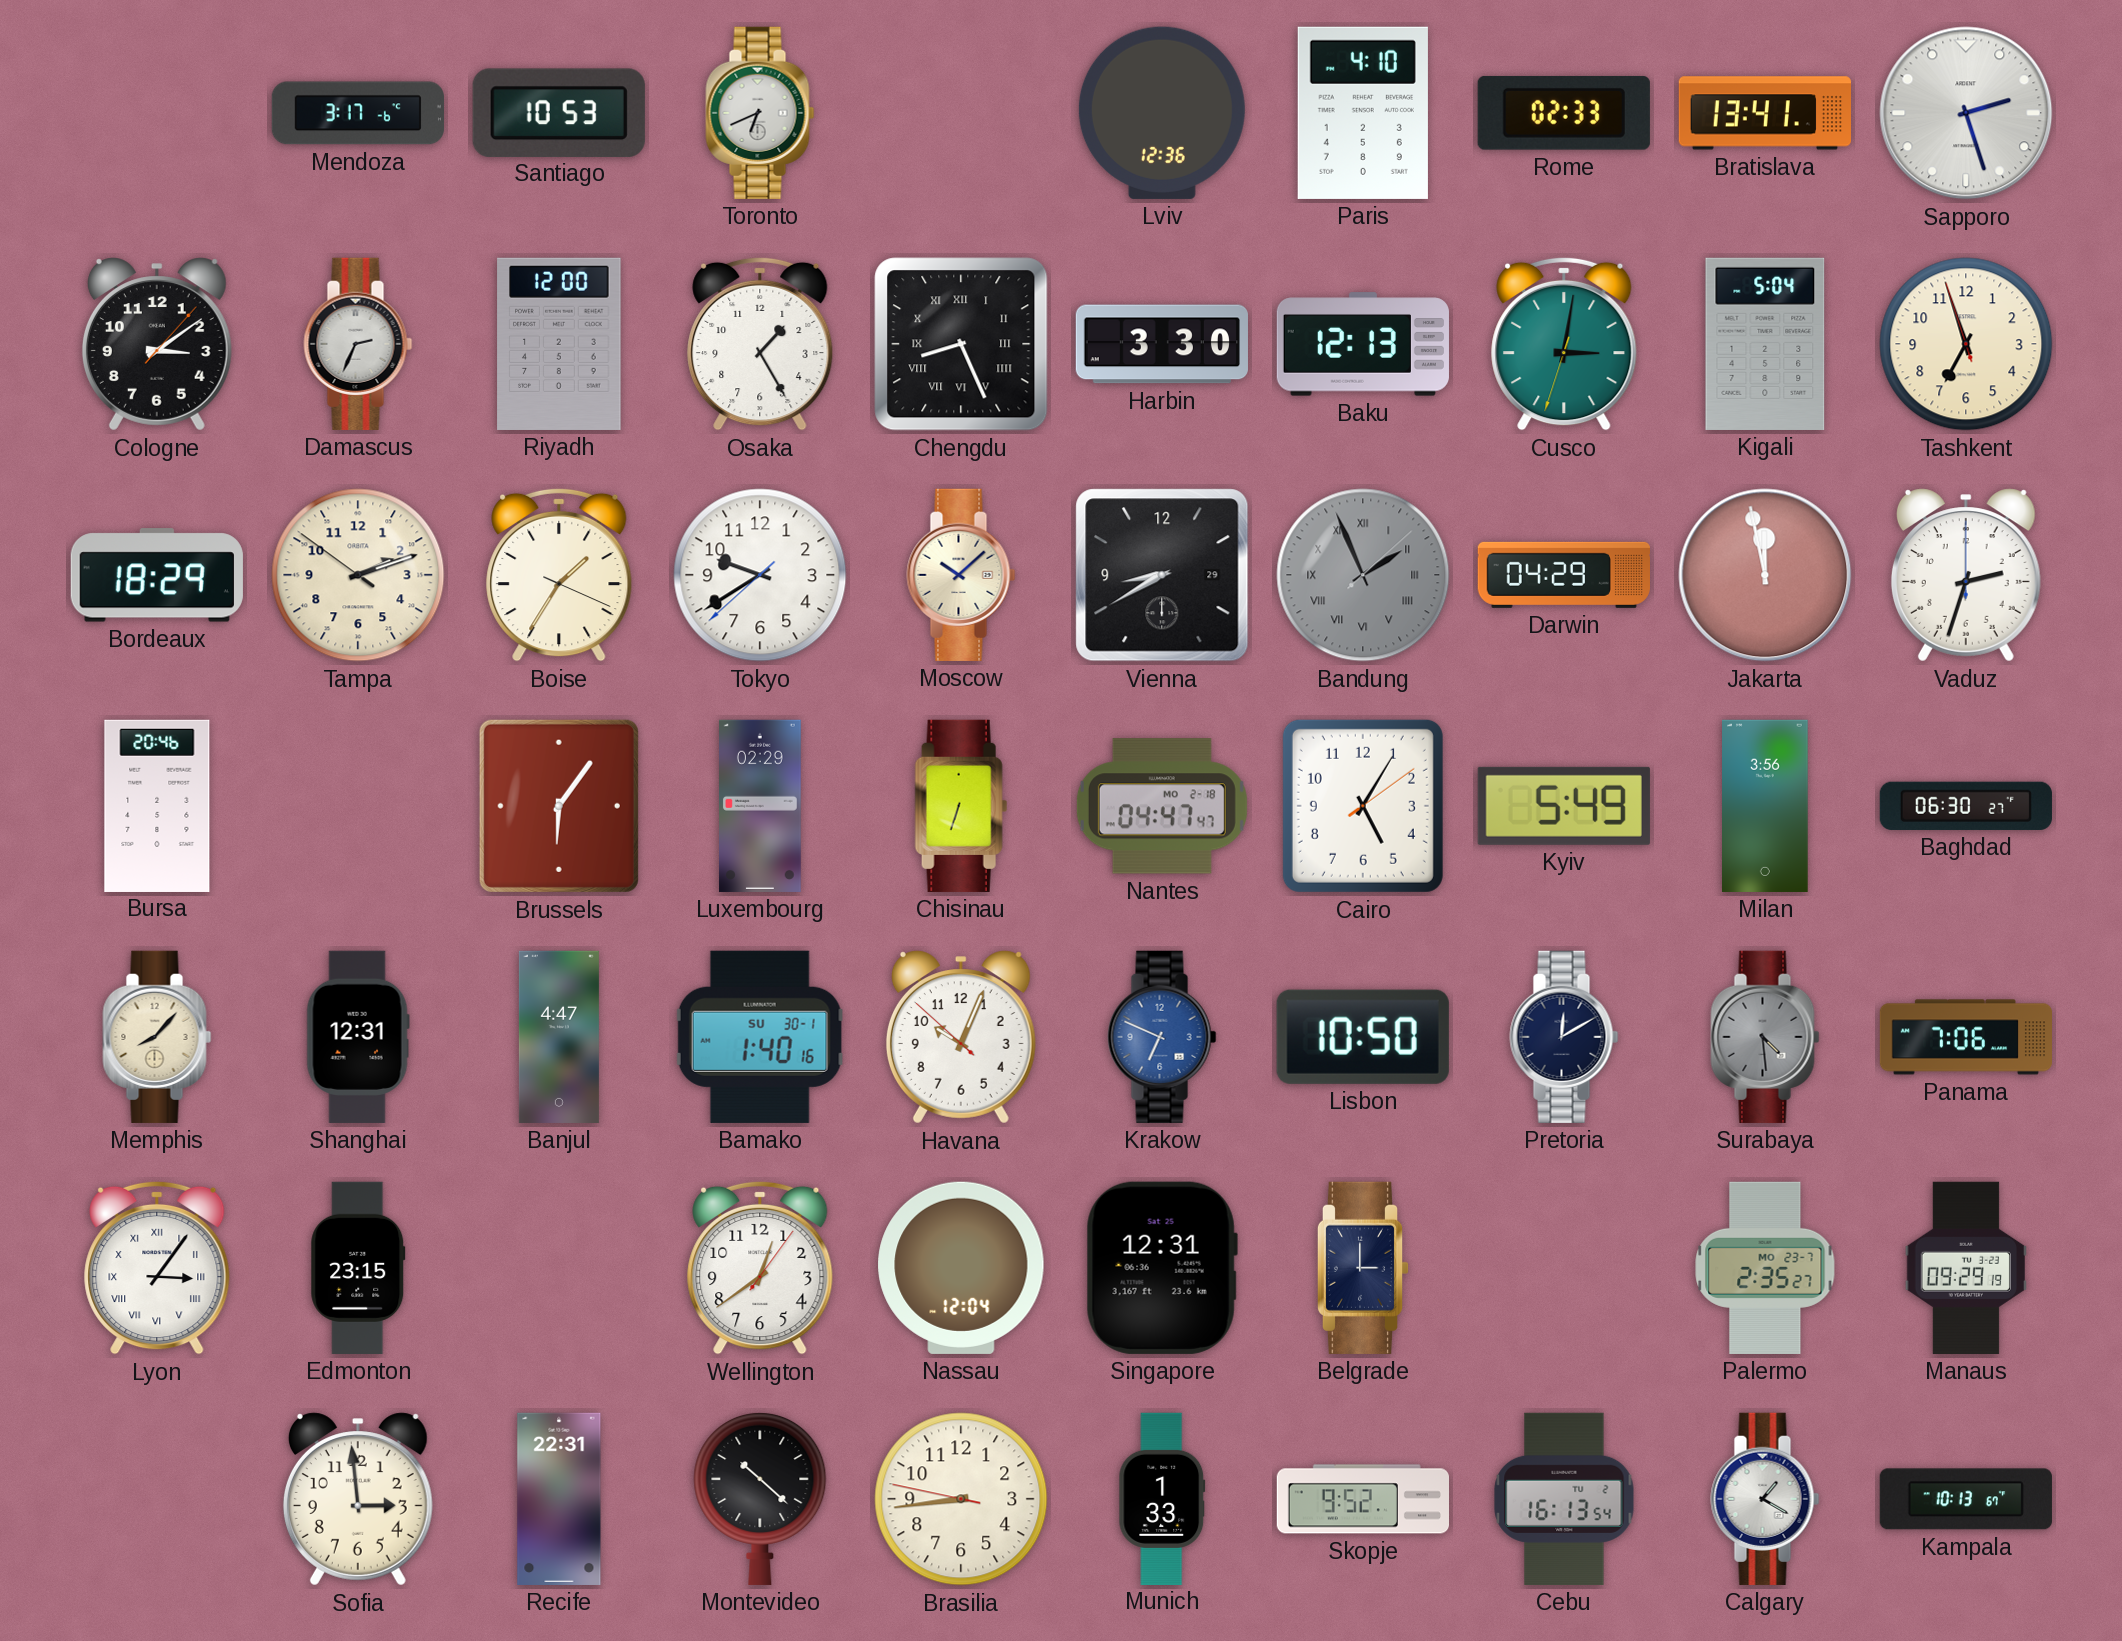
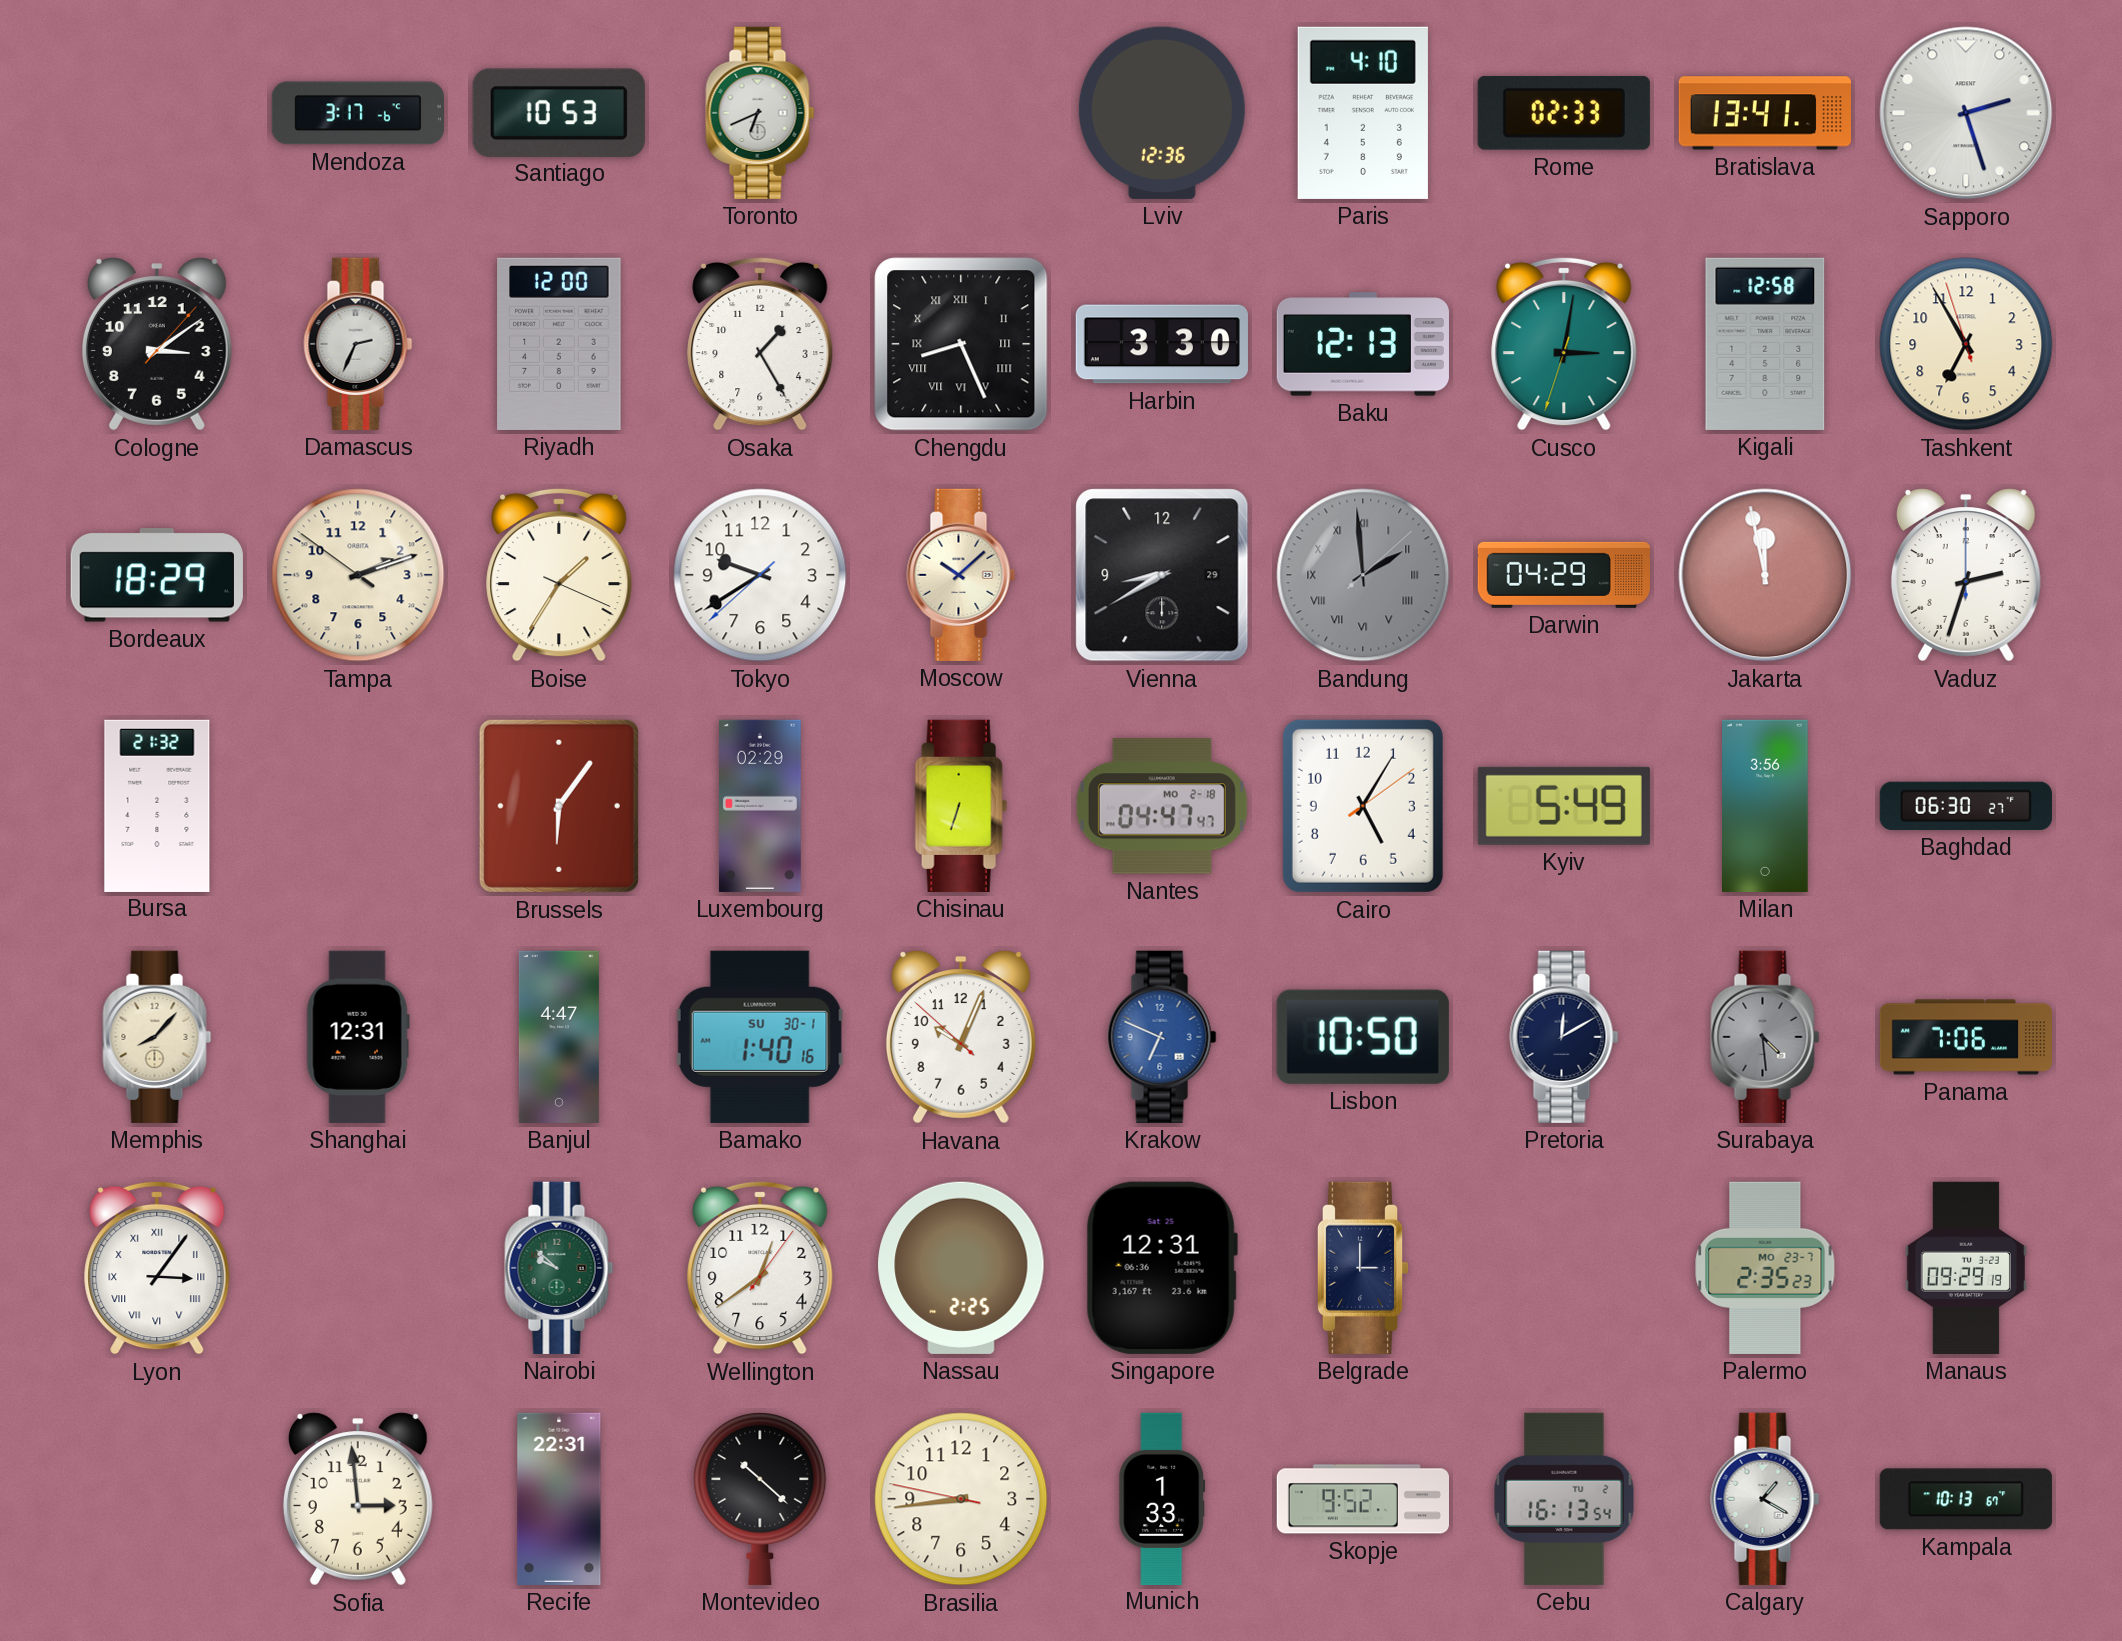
Kigali: 5:04 -> 12:58 (1765, 344)
Tashkent: 6:56 -> 6:54 (1966, 344)
Bandung: 1:56 -> 1:59 (1363, 575)
Bursa: 20:46 -> 21:32 (157, 805)
Edmonton: 23:15 -> none (358, 1268)
Nairobi: none -> 9:52 (559, 1268)
Nassau: 12:04 -> 2:25 (961, 1268)
Palermo: 2:35:27 -> 2:35:23 (1765, 1268)
